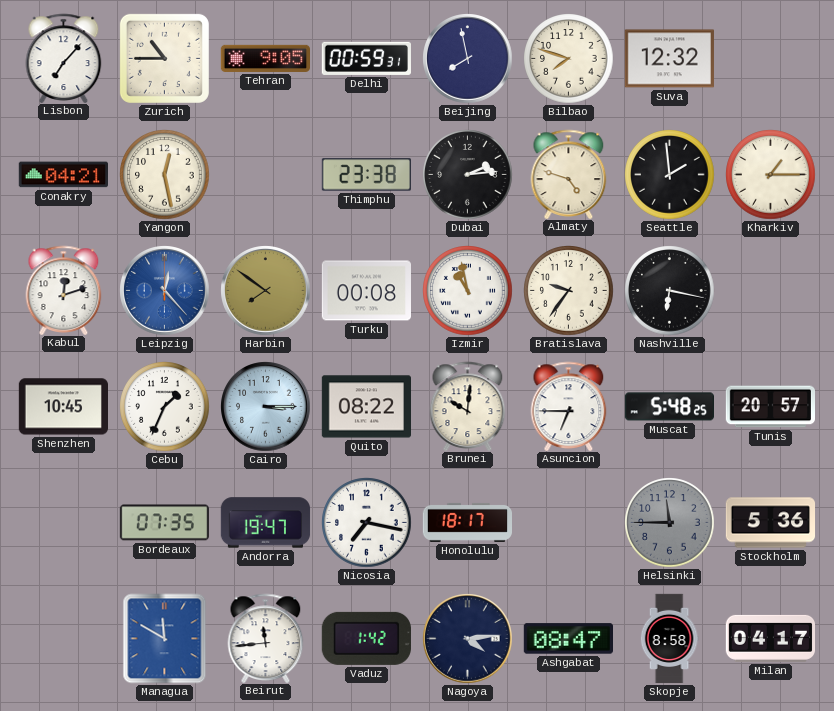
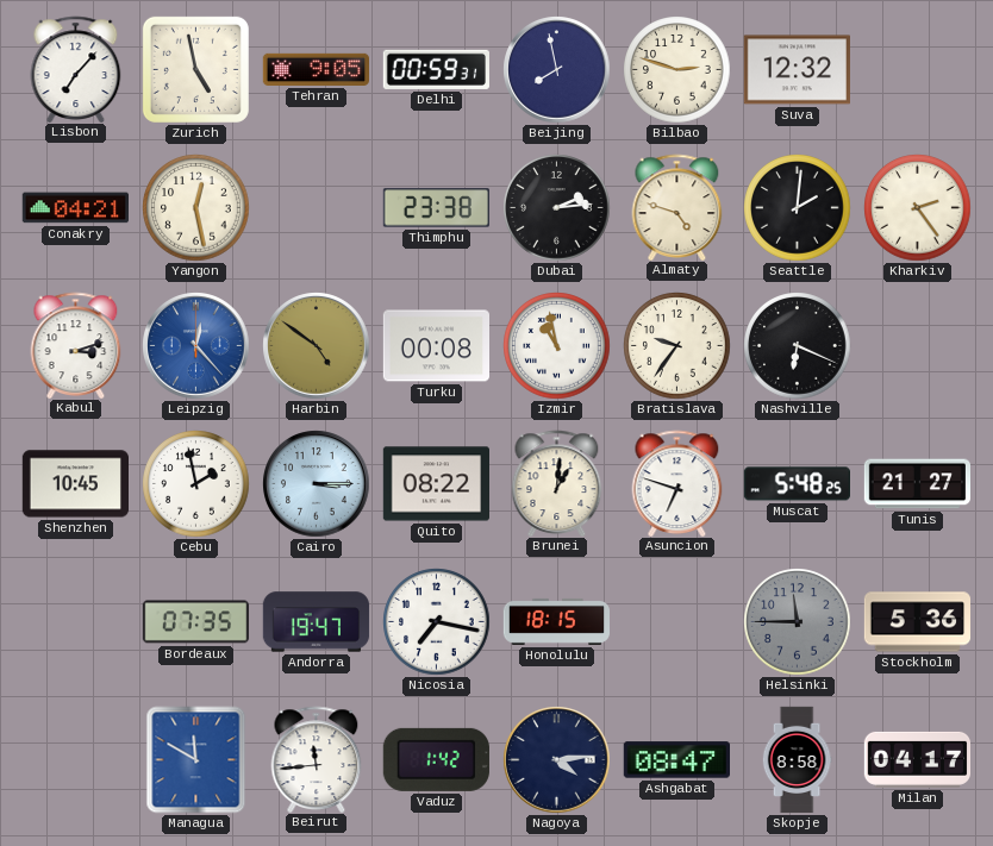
Zurich: 10:45 -> 4:58 (195, 69)
Bilbao: 7:48 -> 2:48 (677, 70)
Seattle: 1:59 -> 2:01 (798, 208)
Kharkiv: 1:15 -> 2:24 (918, 208)
Kabul: 12:12 -> 3:12 (76, 345)
Harbin: 7:51 -> 4:51 (317, 346)
Nashville: 6:17 -> 6:19 (798, 346)
Cebu: 1:34 -> 1:58 (196, 484)
Brunei: 10:01 -> 1:01 (557, 483)
Asuncion: 6:45 -> 6:48 (677, 483)
Tunis: 20:57 -> 21:27 (917, 484)
Honolulu: 18:17 -> 18:15 (556, 621)
